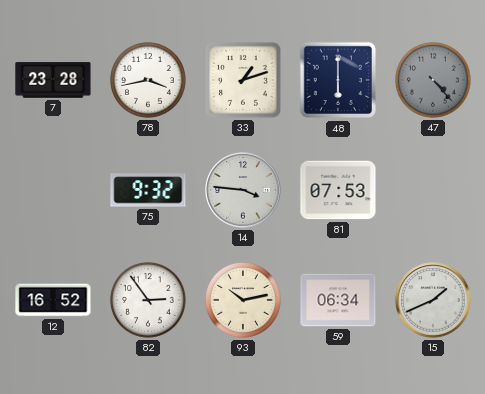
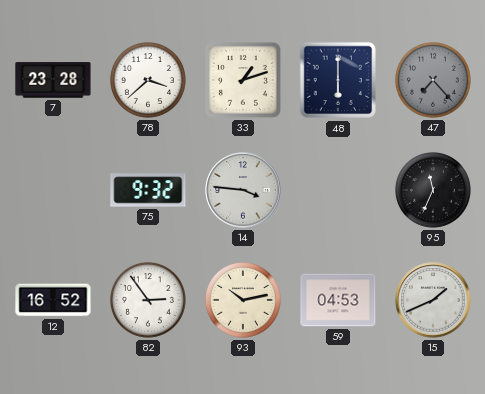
78: 3:43 -> 3:38 (148, 80)
47: 4:23 -> 7:23 (433, 80)
81: 07:53 -> none (338, 190)
95: none -> 11:34 (433, 190)
59: 06:34 -> 04:53 (338, 300)
